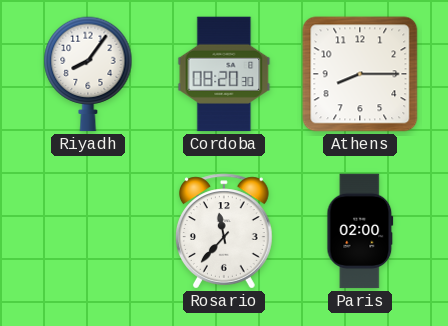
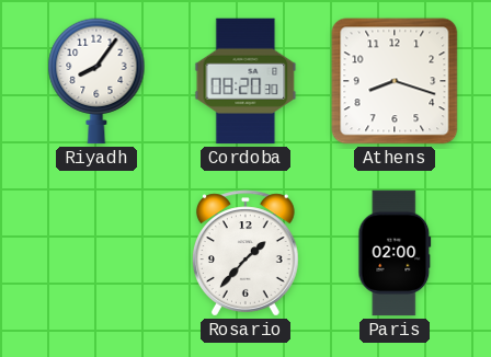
Athens: 8:15 -> 8:18 (395, 81)
Rosario: 11:37 -> 1:37 (245, 253)
